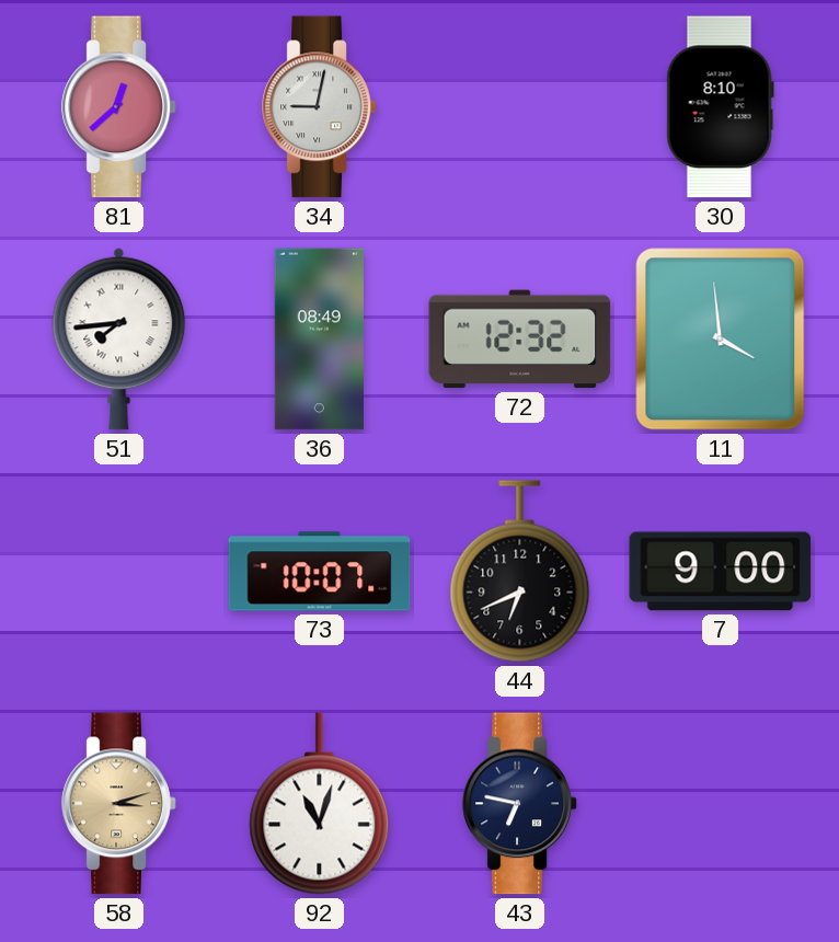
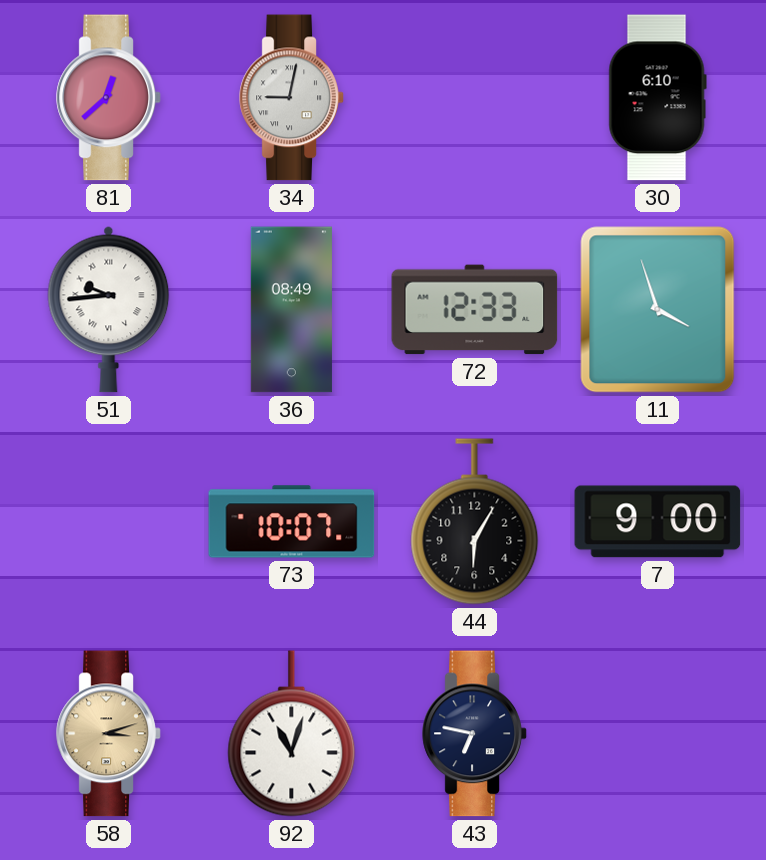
30: 8:10 -> 6:10 (657, 98)
51: 7:44 -> 9:44 (109, 309)
72: 12:32 -> 12:33 (475, 310)
11: 3:59 -> 3:57 (658, 310)
44: 6:41 -> 6:05 (475, 522)
